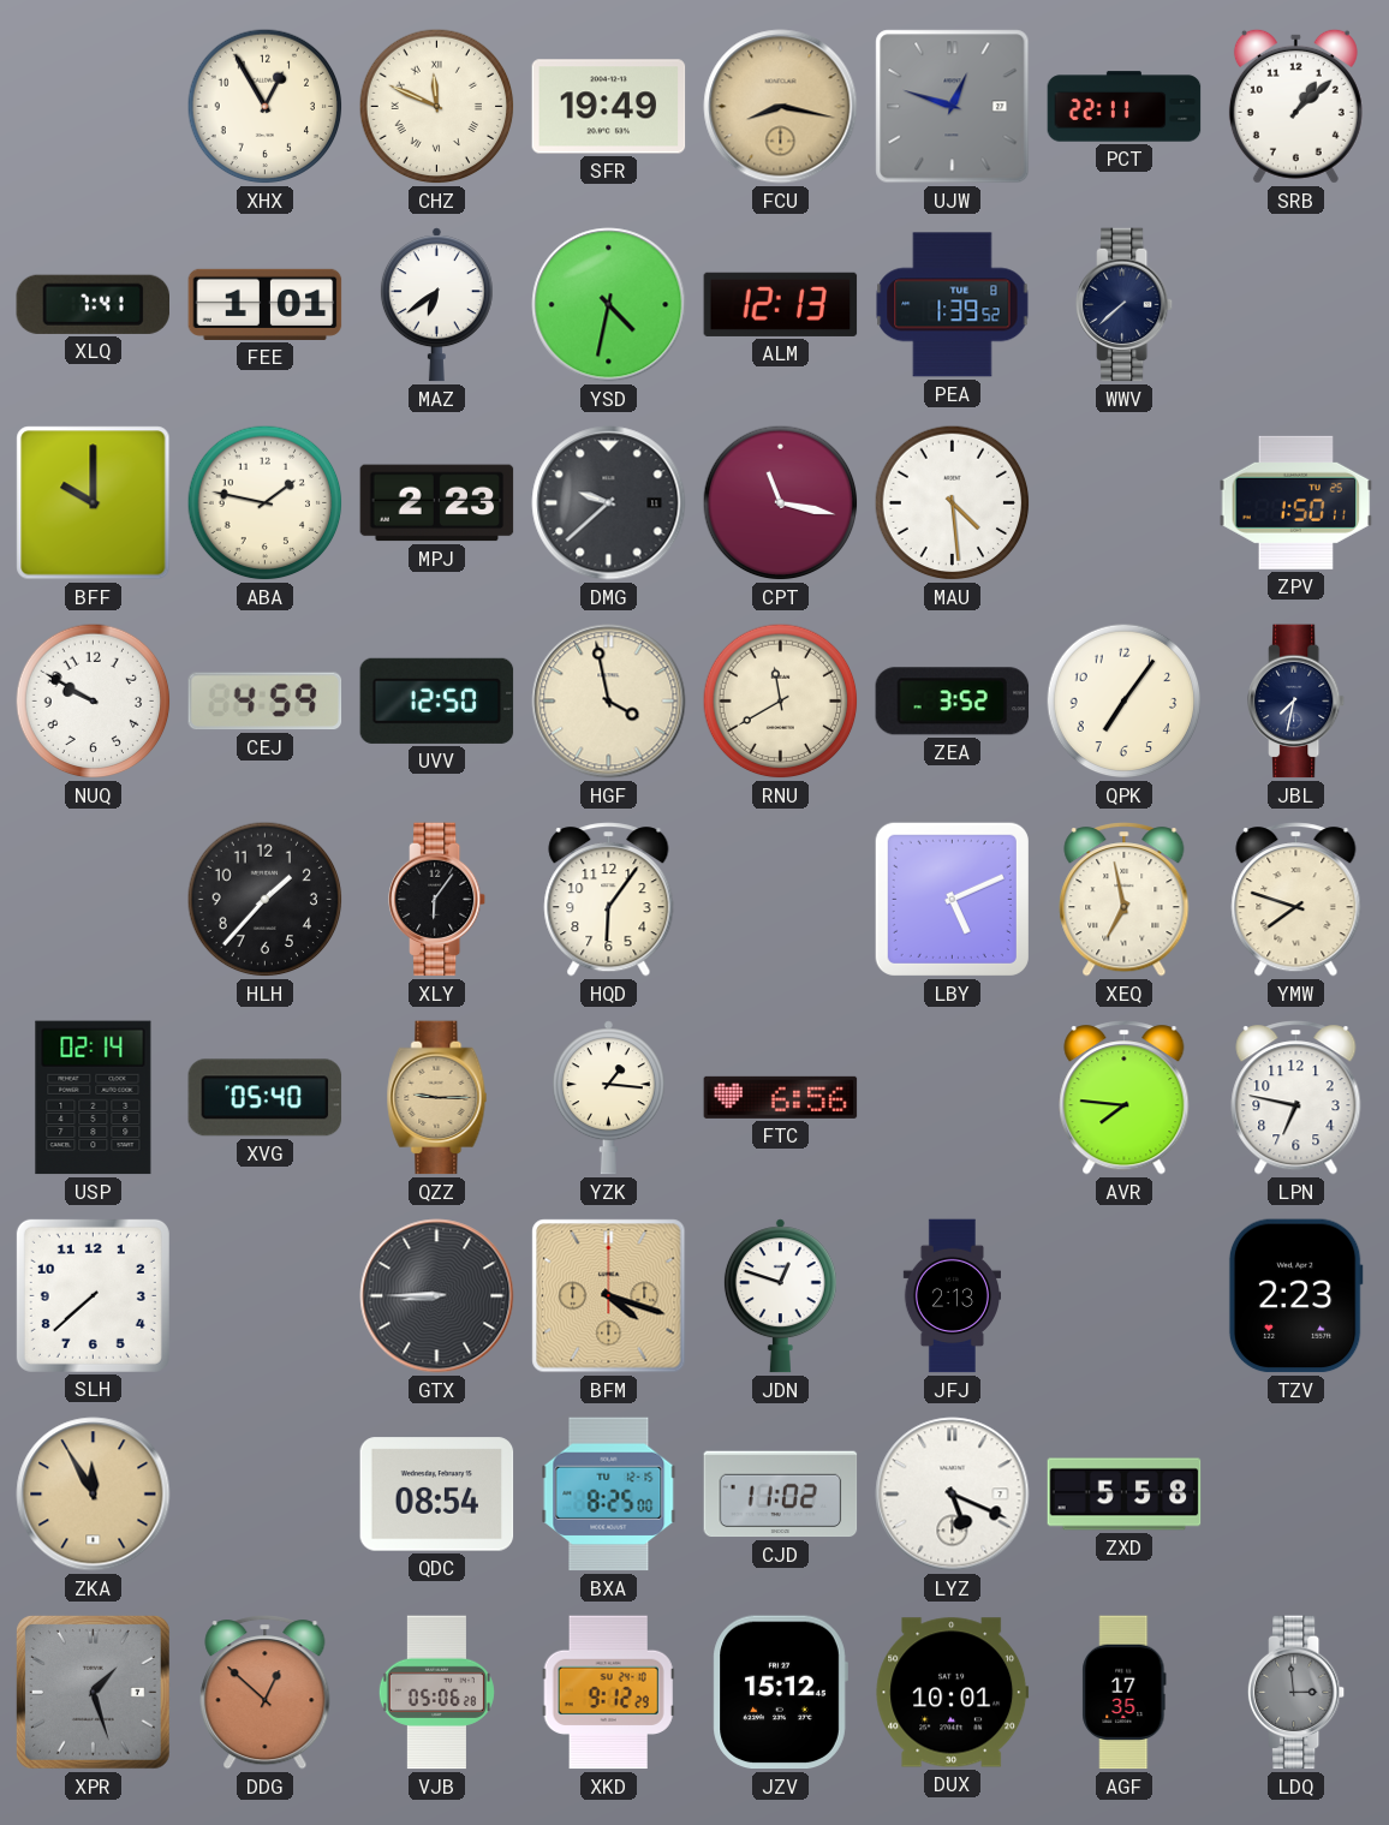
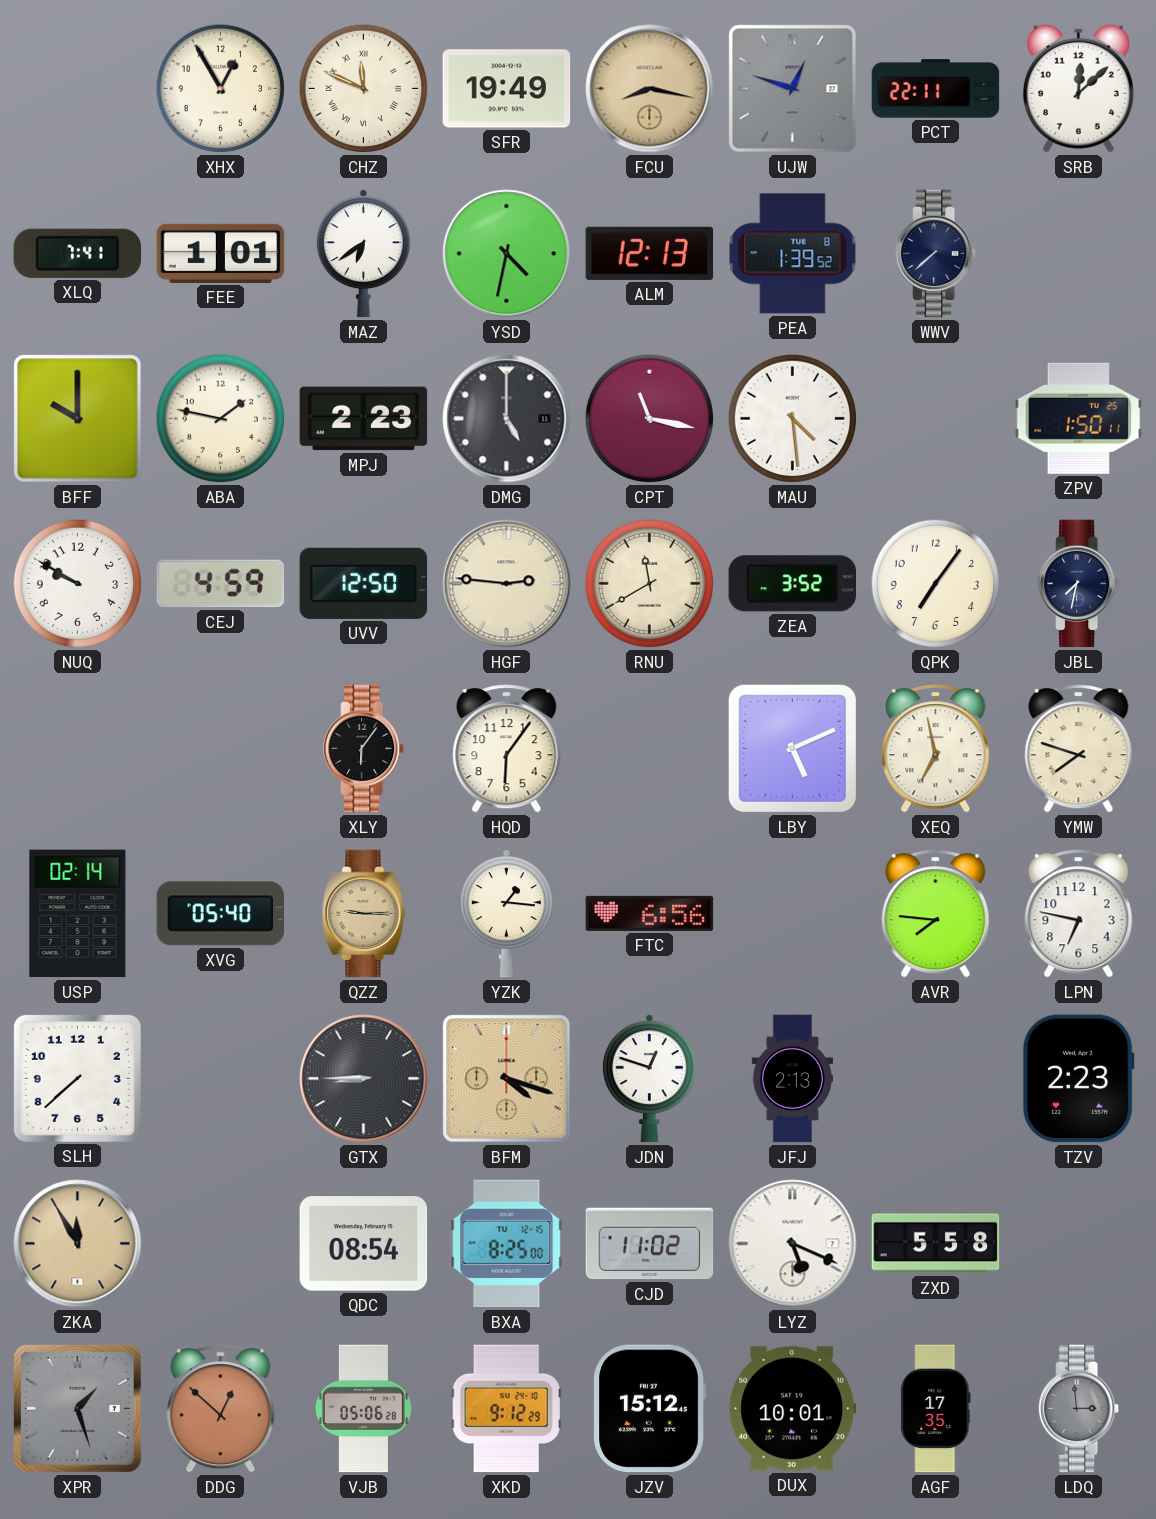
SRB: 1:08 -> 12:08 (1078, 88)
DMG: 9:38 -> 5:00 (507, 419)
HGF: 3:58 -> 2:46 (507, 584)
HLH: 1:37 -> none (266, 900)
